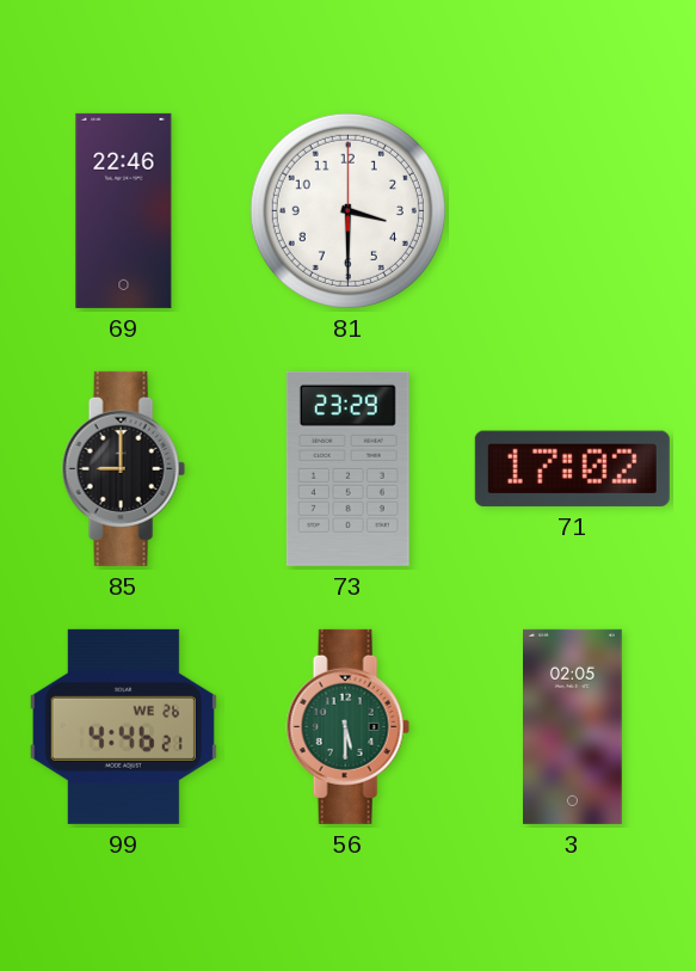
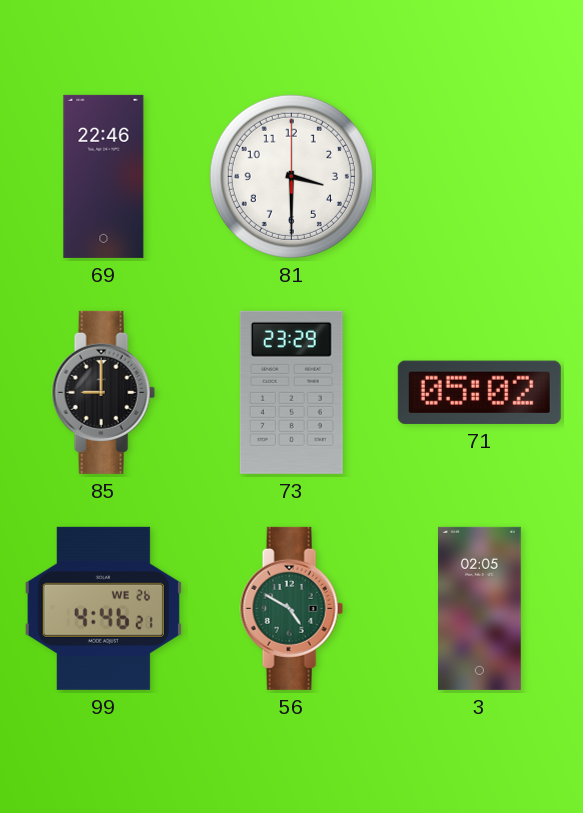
71: 17:02 -> 05:02 (479, 392)
56: 5:30 -> 4:50 (291, 608)
